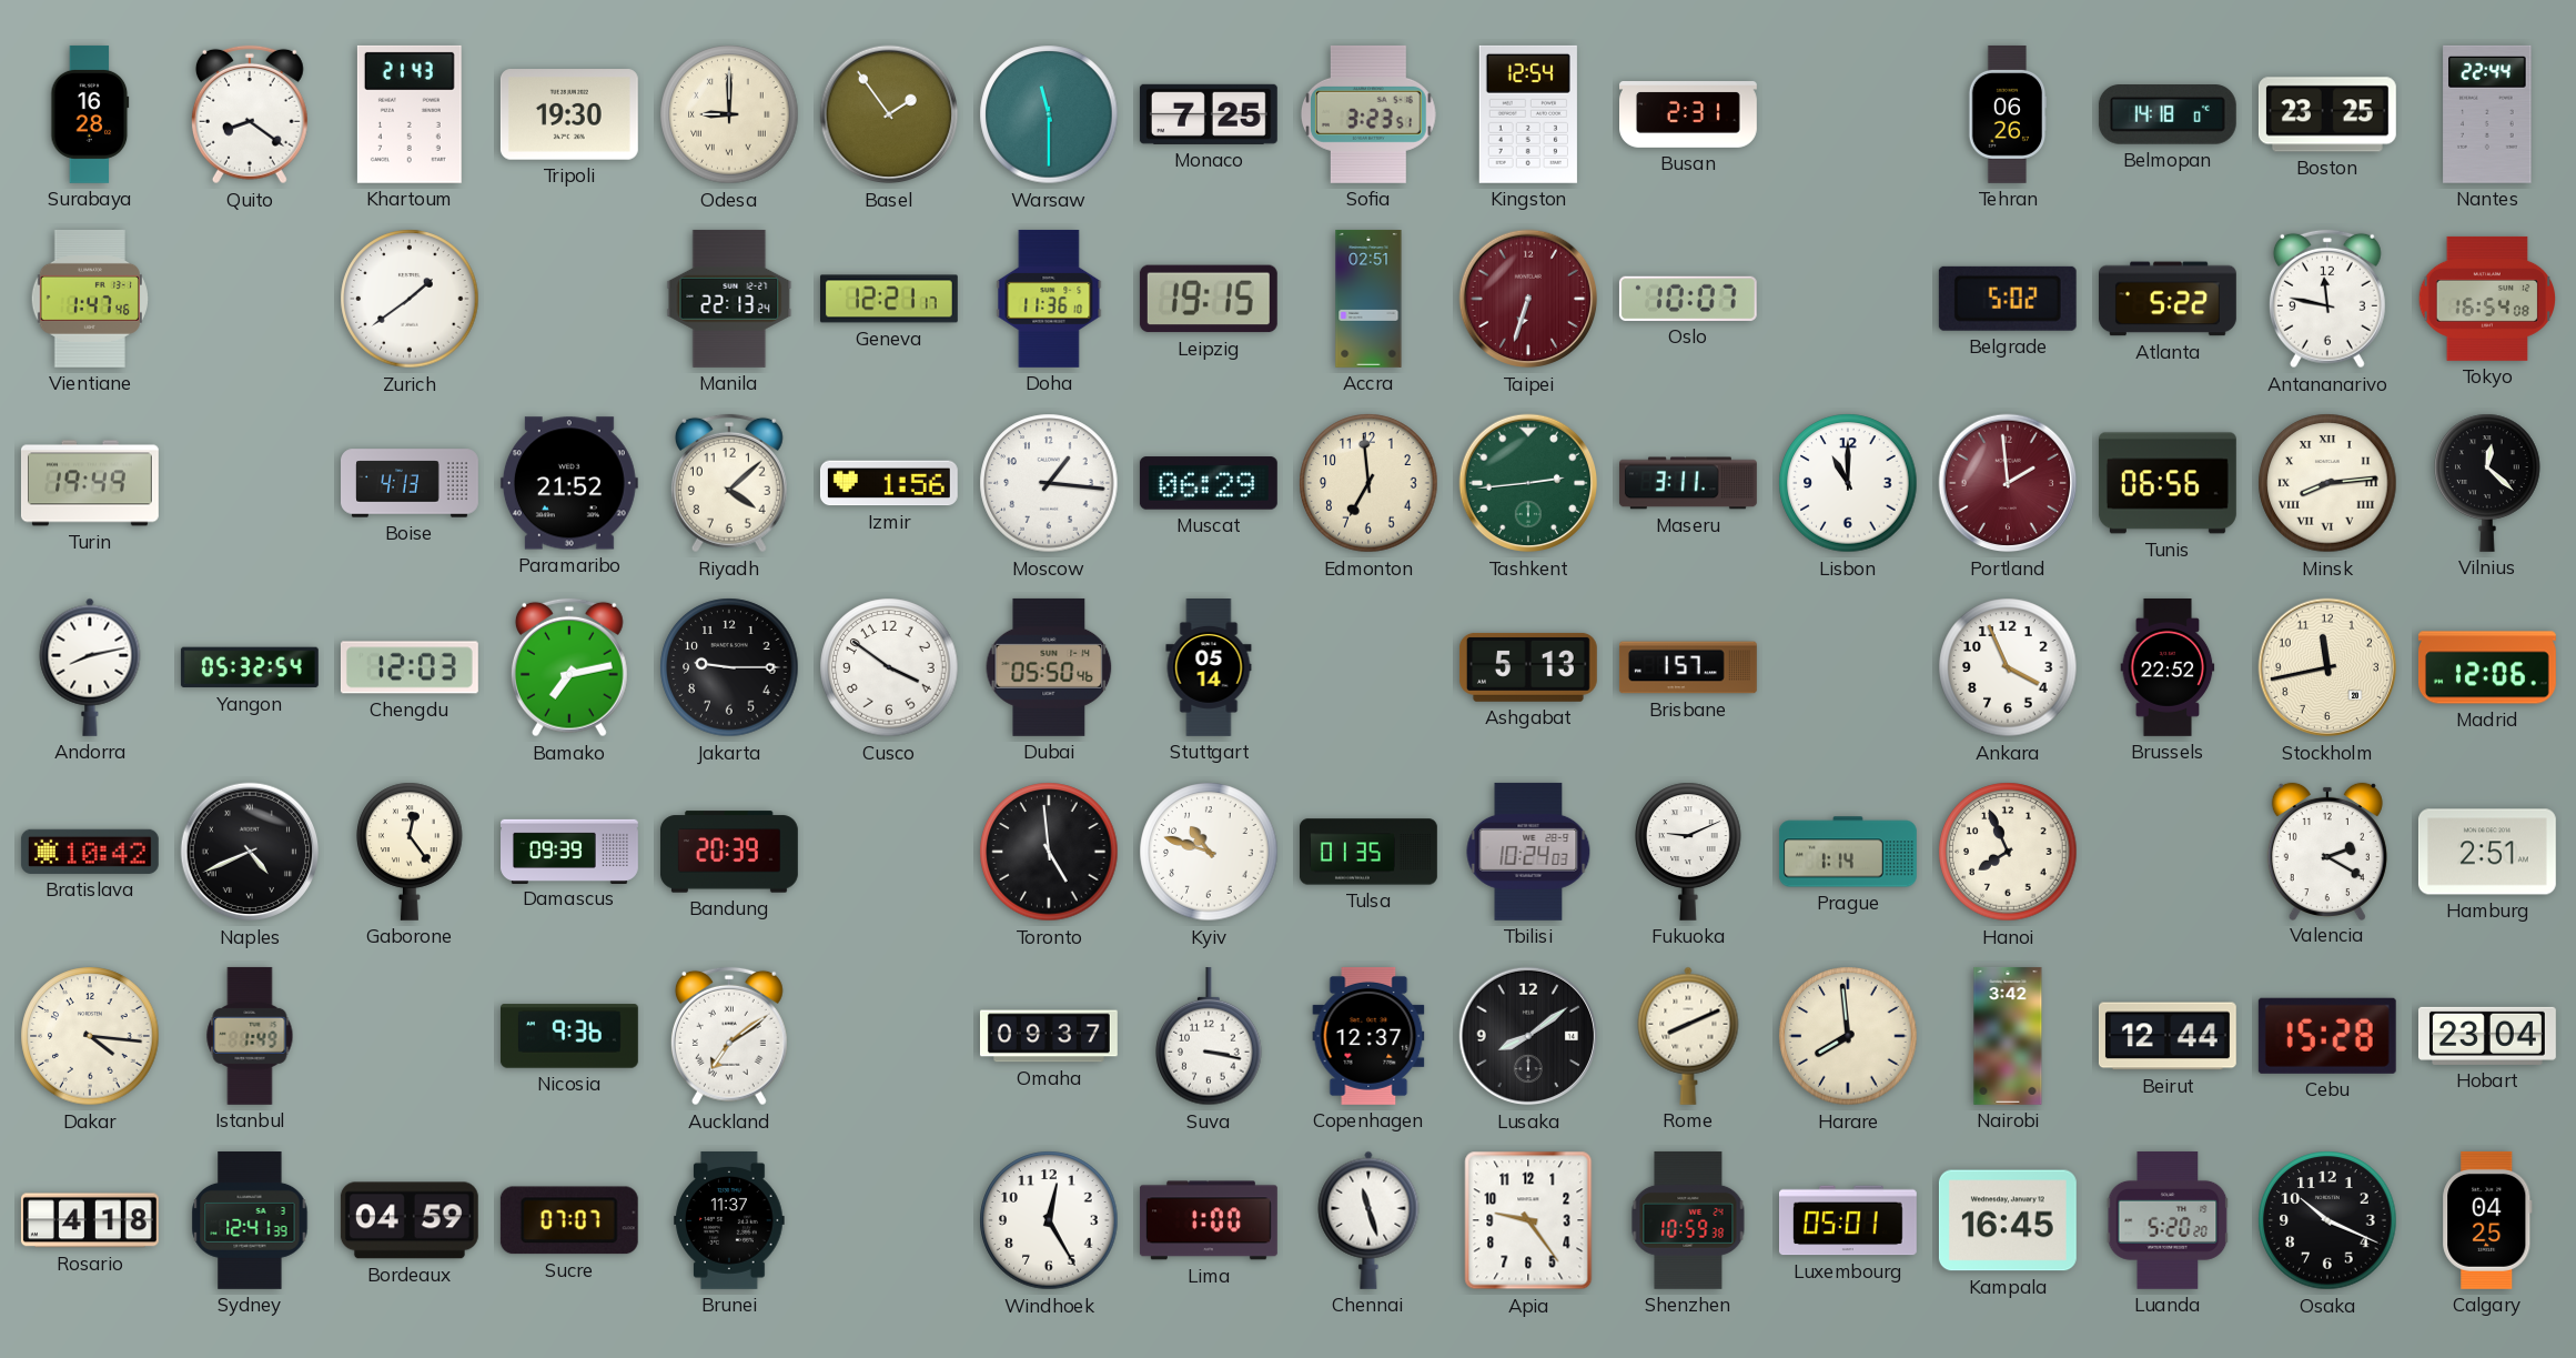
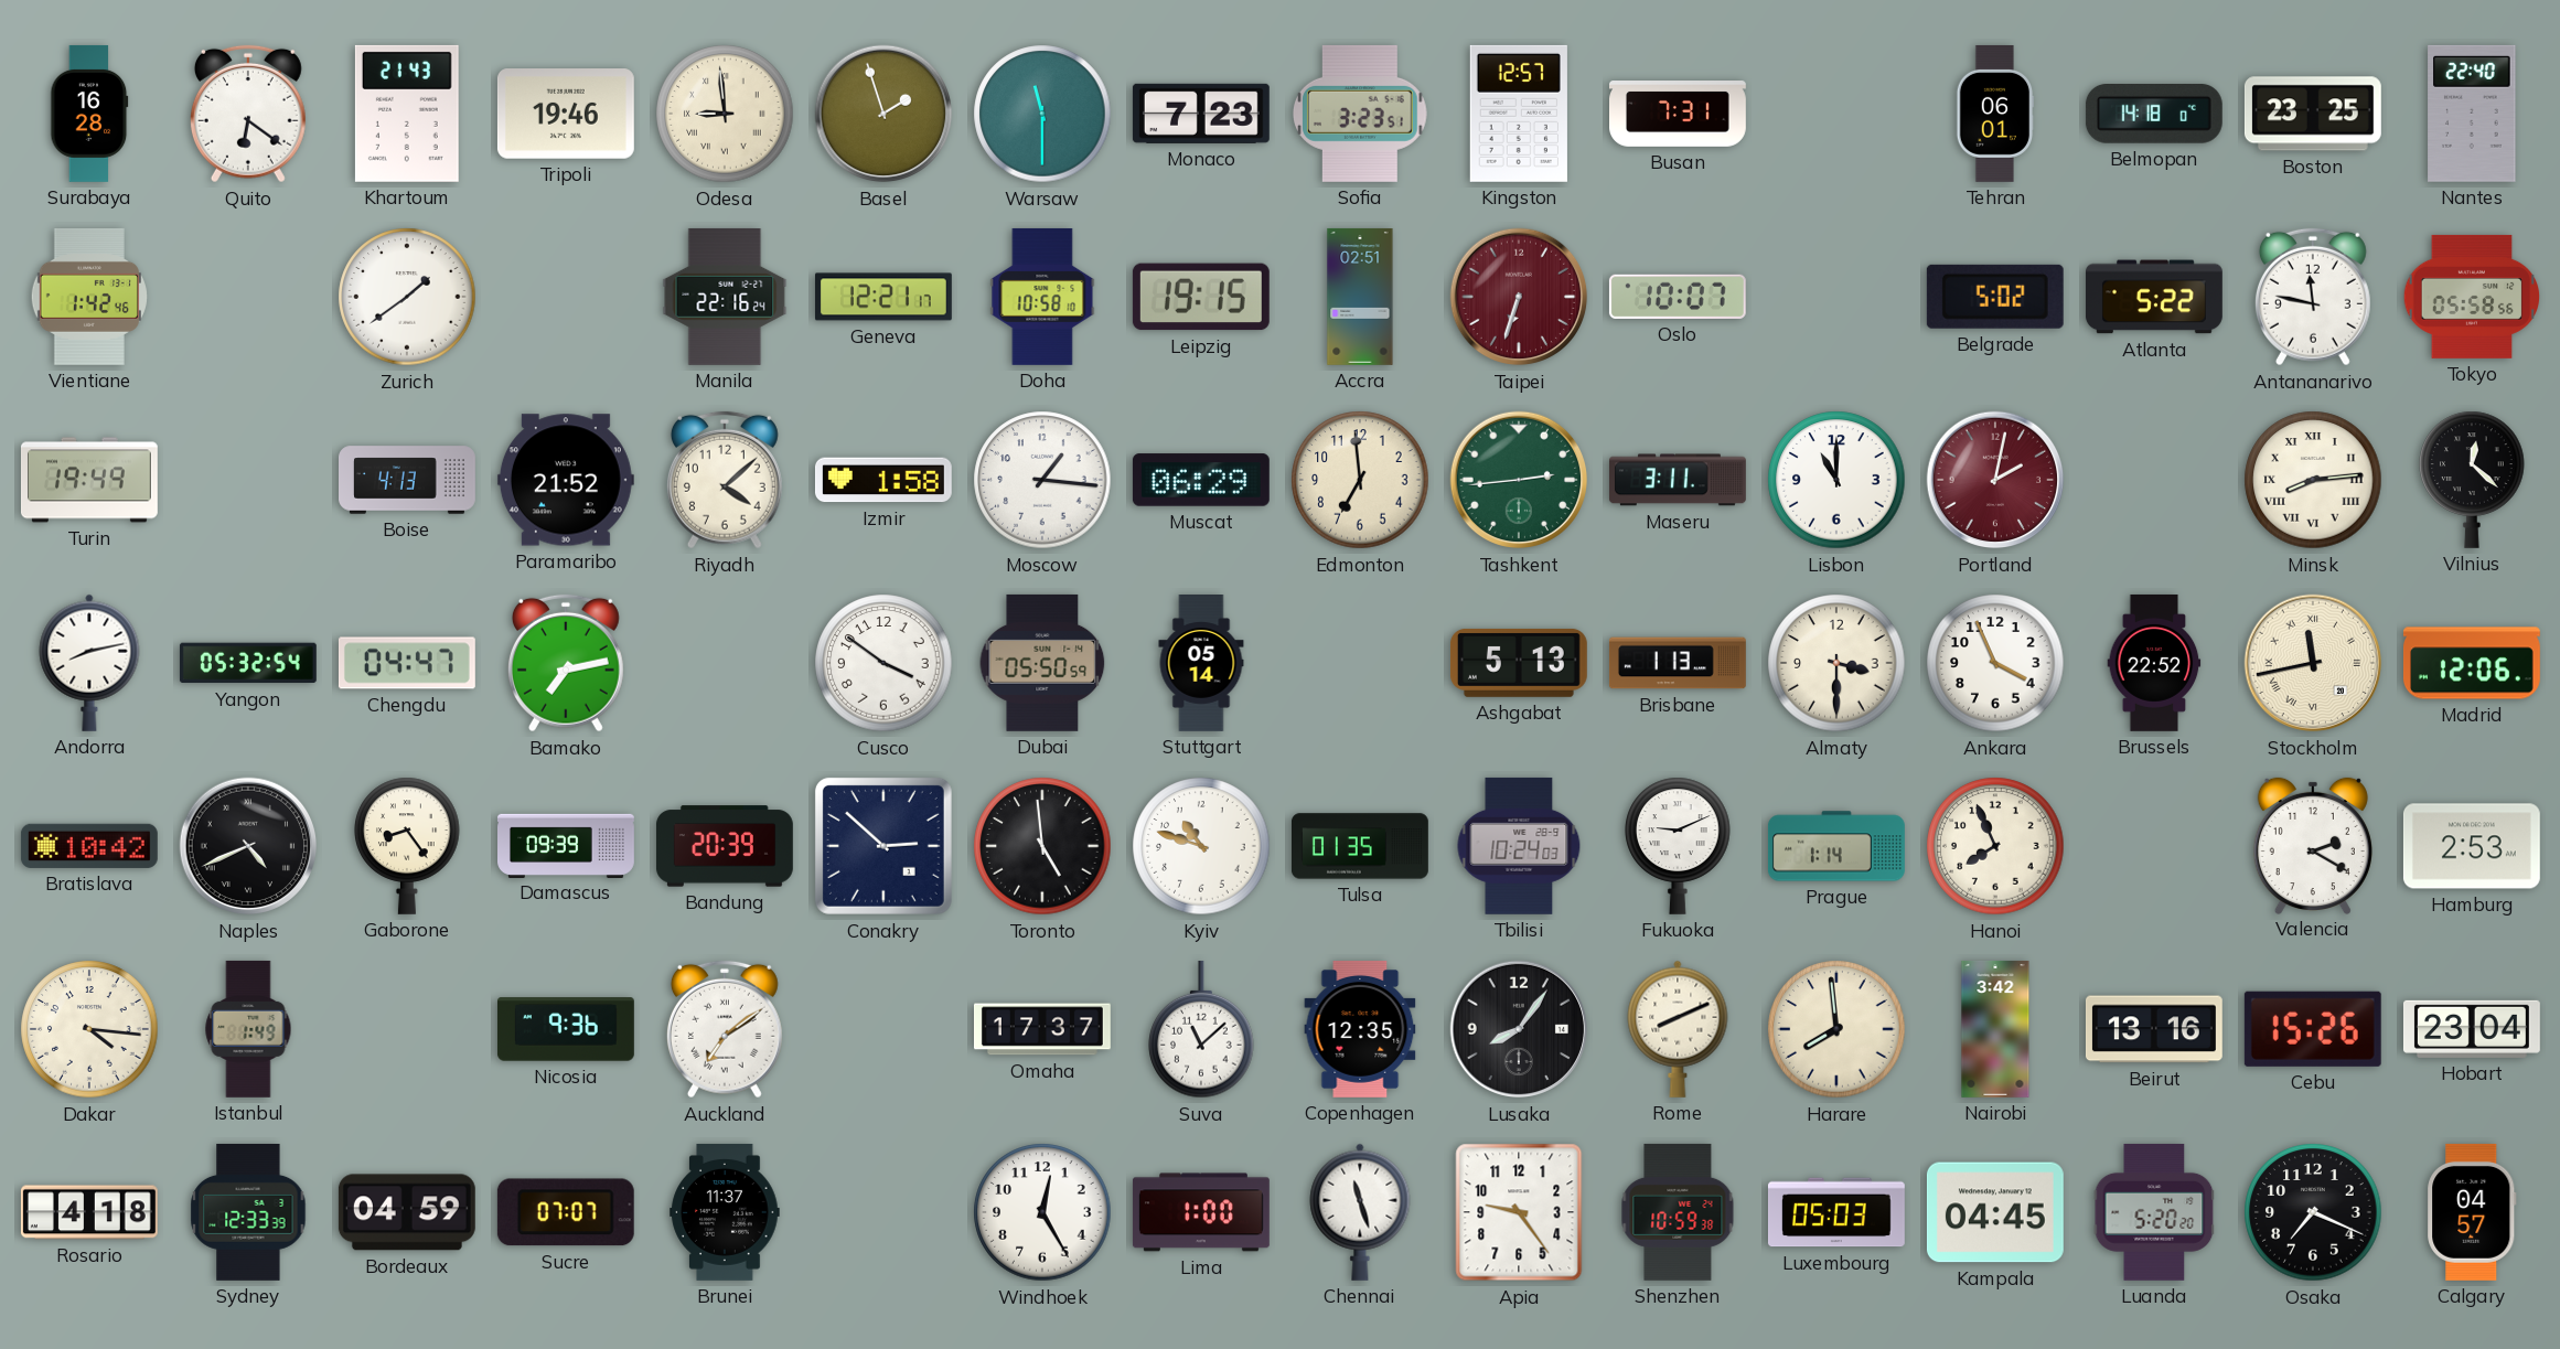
Quito: 8:21 -> 6:21 (248, 114)
Tripoli: 19:30 -> 19:46 (566, 114)
Odesa: 9:00 -> 8:59 (725, 114)
Basel: 1:54 -> 1:57 (883, 114)
Monaco: 7:25 -> 7:23 (1201, 114)
Kingston: 12:54 -> 12:57 (1519, 114)
Busan: 2:31 -> 7:31 (1679, 115)
Tehran: 06:26 -> 06:01 (1995, 114)
Nantes: 22:44 -> 22:40 (2472, 114)
Vientiane: 1:47 -> 1:42 (89, 297)
Manila: 22:13 -> 22:16 (725, 297)
Doha: 11:36 -> 10:58 (1042, 297)
Tokyo: 16:54 -> 05:58 (2472, 297)
Izmir: 1:56 -> 1:58 (883, 480)
Portland: 1:59 -> 2:02 (1995, 480)
Tunis: 06:56 -> none (2168, 483)
Chengdu: 12:03 -> 04:47 (407, 663)
Jakarta: 9:15 -> none (729, 667)
Dubai: 05:50:46 -> 05:50:59 (1042, 663)
Brisbane: 1:57 -> 1:13 (1678, 663)
Almaty: none -> 3:30 (1836, 663)
Stockholm numerals: Arabic -> Roman (2313, 663)
Gaborone: 12:24 -> 8:24 (407, 846)
Conakry: none -> 2:52 (883, 846)
Hamburg: 2:51 -> 2:53 (2472, 846)
Omaha: 09:37 -> 17:37 (1043, 1029)
Suva: 3:17 -> 11:08 (1201, 1029)
Copenhagen: 12:37 -> 12:35 (1360, 1029)
Lusaka: 8:09 -> 8:06 (1519, 1029)
Beirut: 12:44 -> 13:16 (2154, 1029)
Cebu: 15:28 -> 15:26 (2313, 1029)
Sydney: 12:41 -> 12:33 (248, 1212)
Luxembourg: 05:01 -> 05:03 (1836, 1212)
Kampala: 16:45 -> 04:45 (1995, 1212)
Osaka: 10:19 -> 7:19 (2313, 1212)
Calgary: 04:25 -> 04:57 (2472, 1212)
